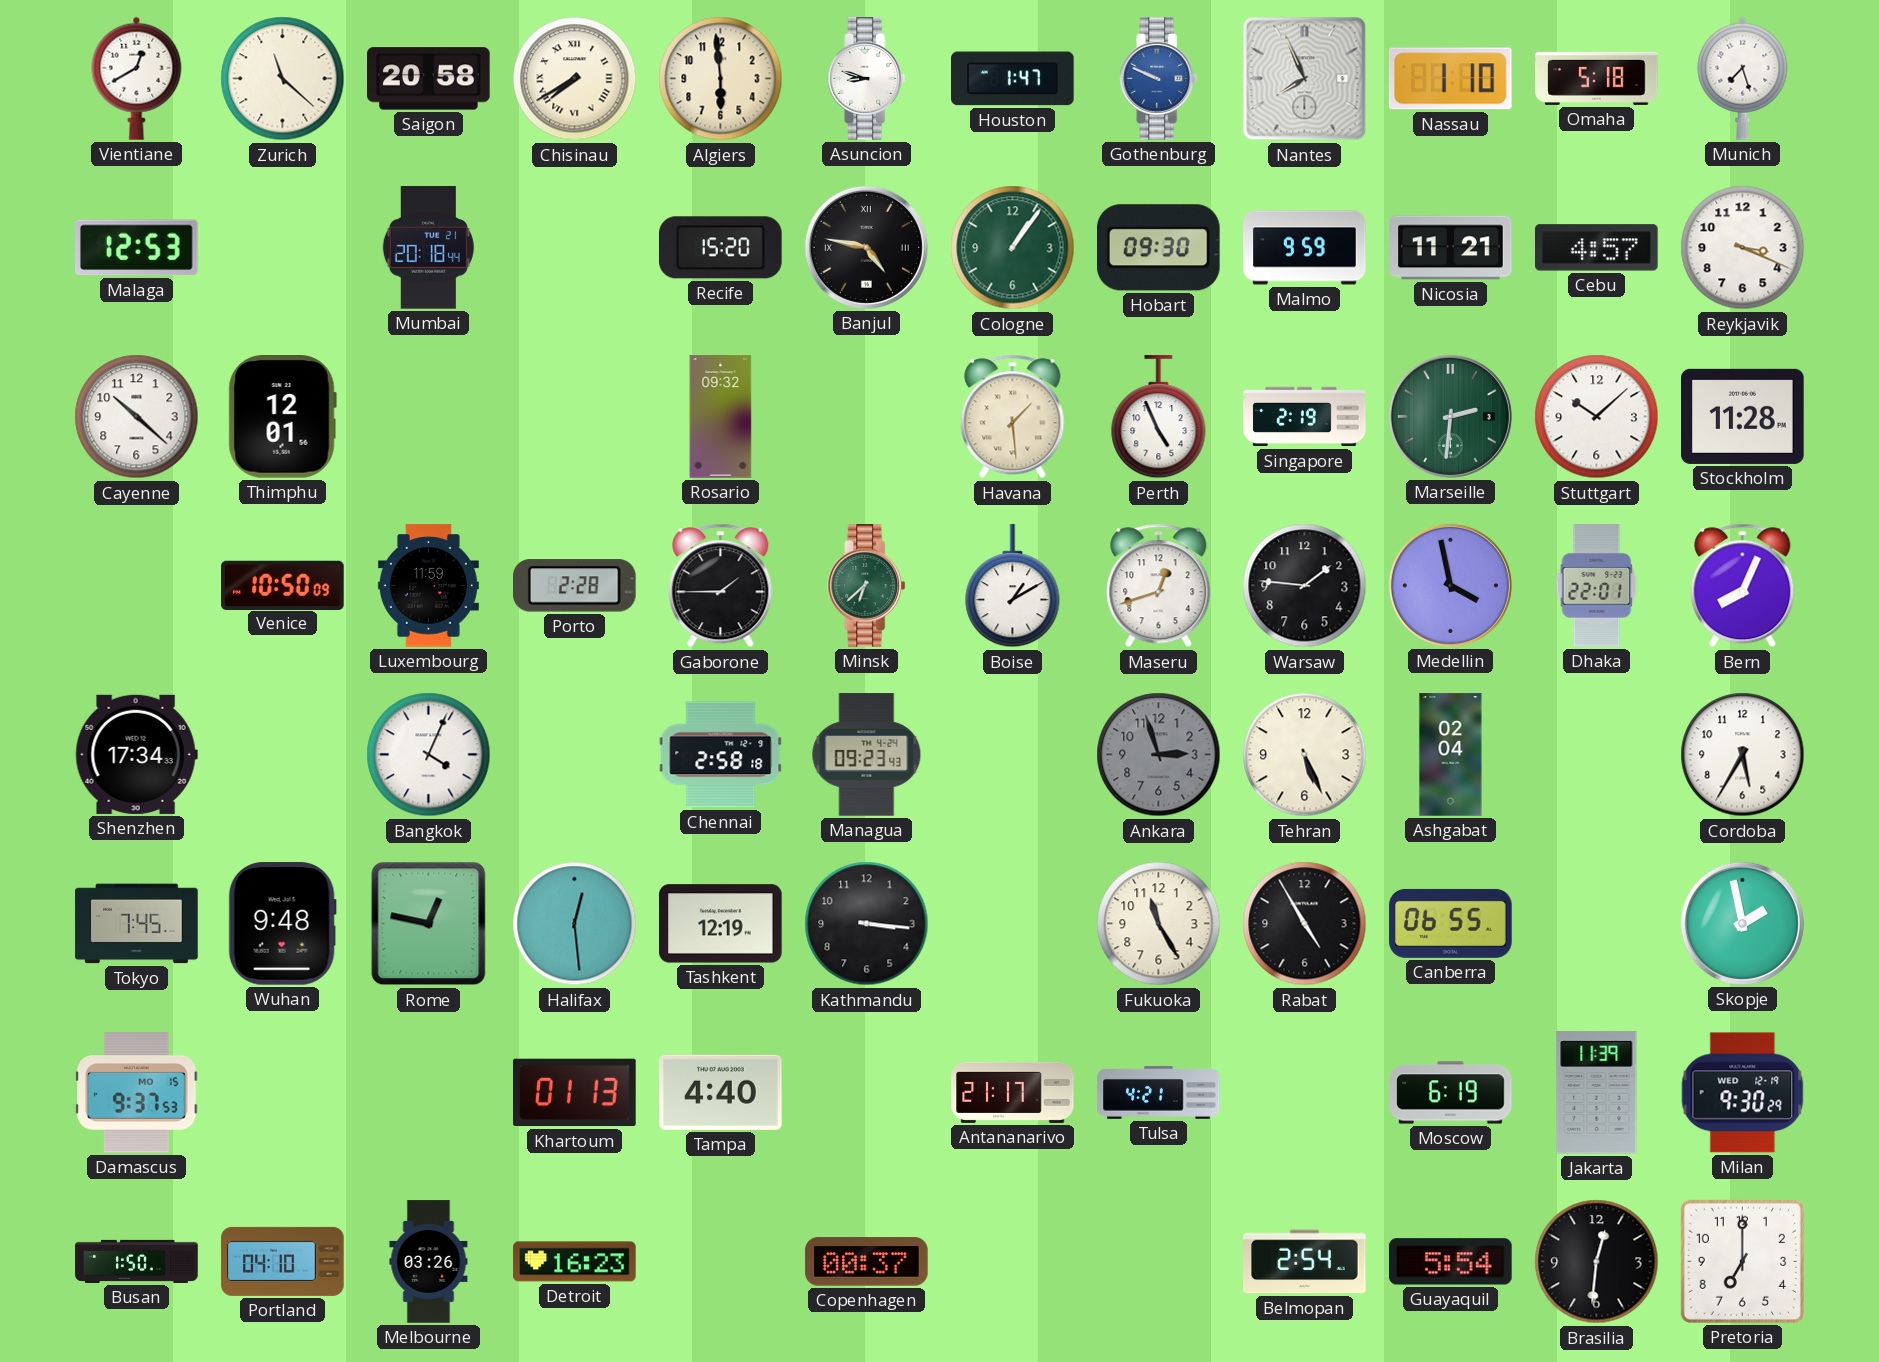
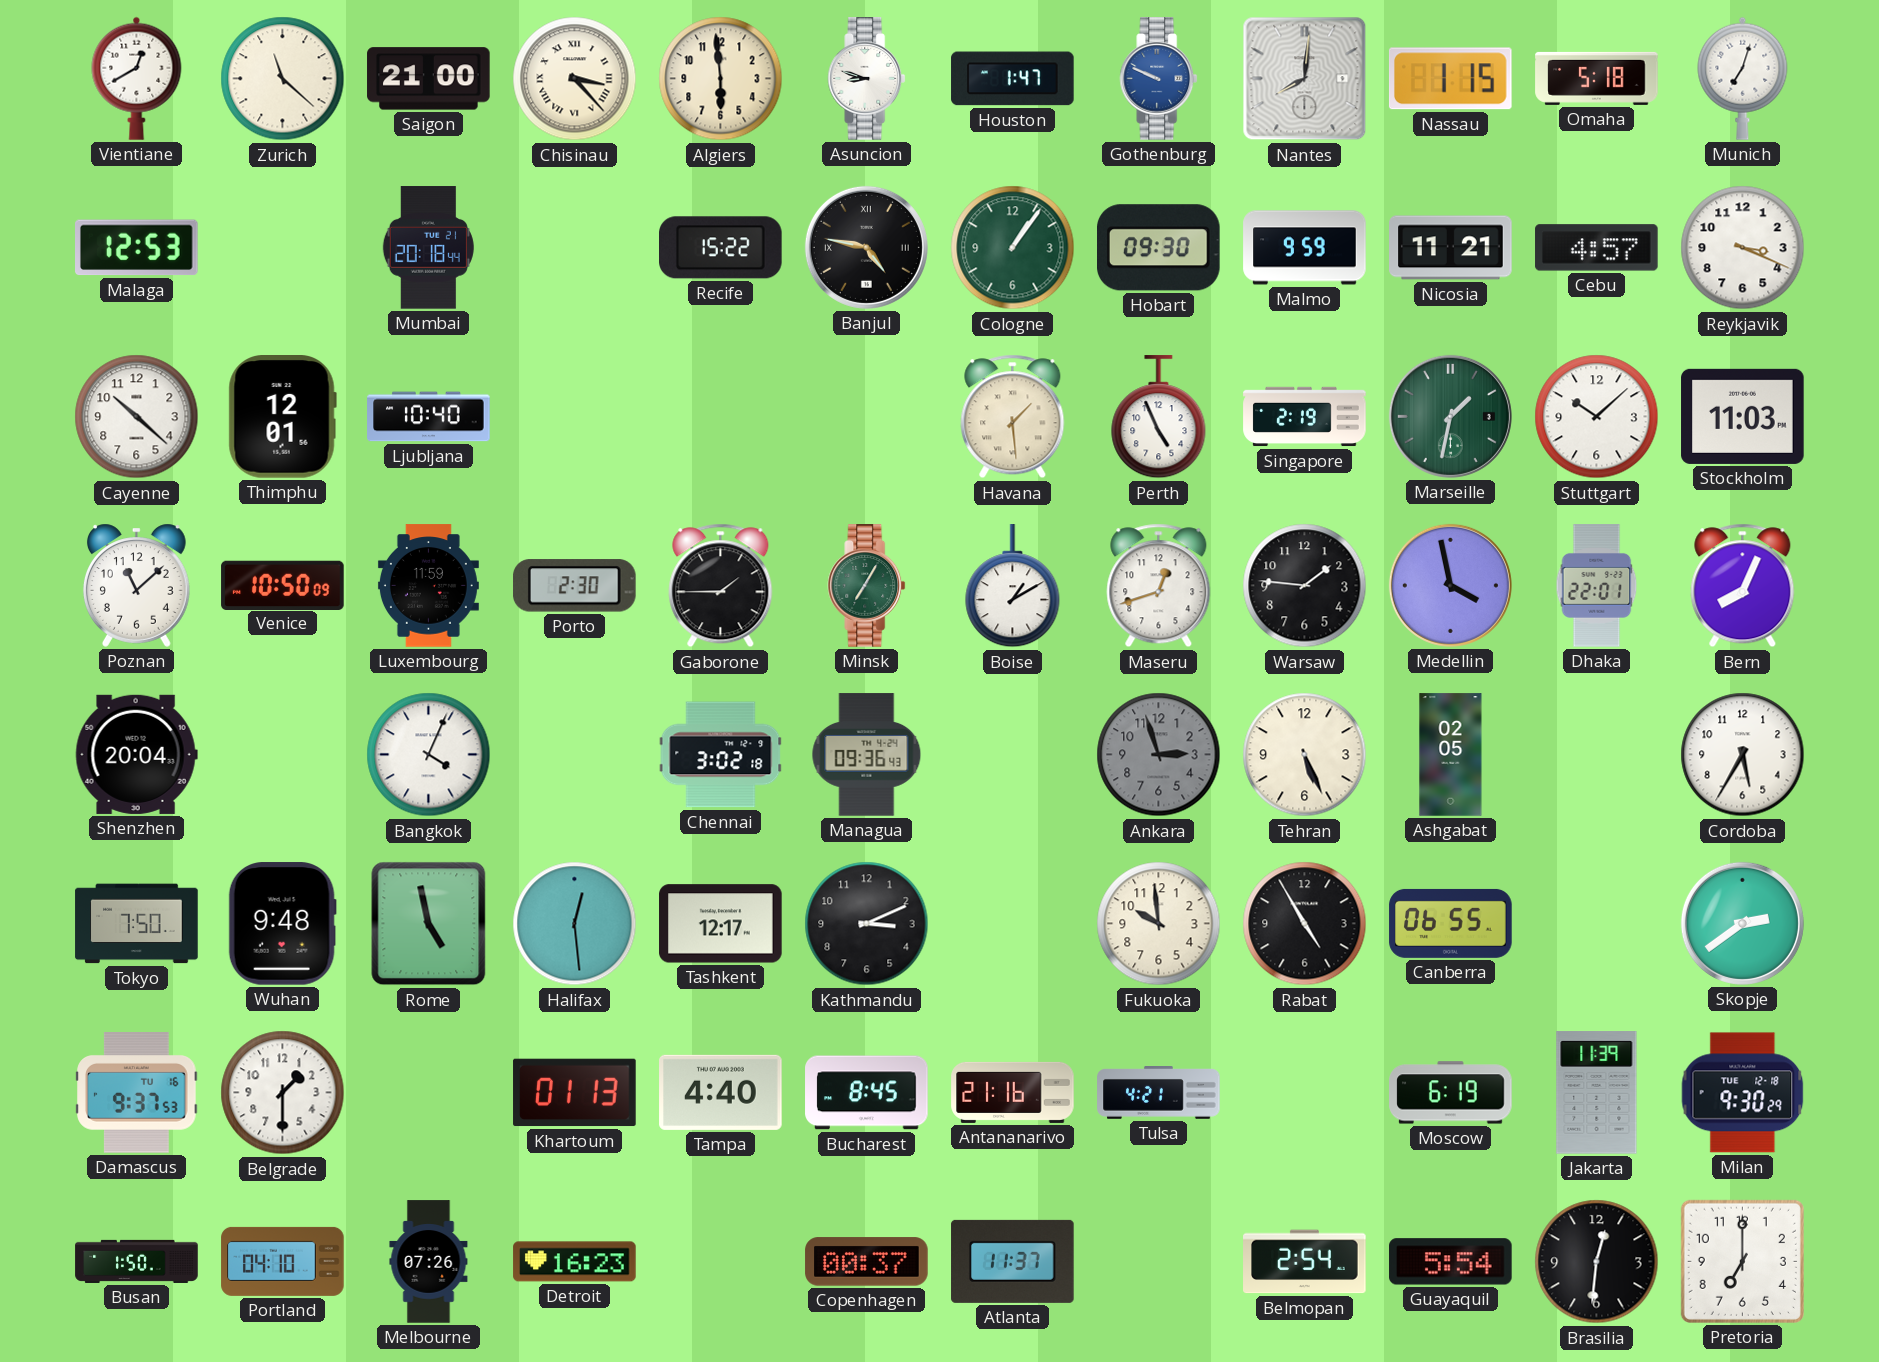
Saigon: 20:58 -> 21:00 (429, 79)
Chisinau: 7:40 -> 3:23 (575, 79)
Nantes: 7:56 -> 8:01 (1305, 79)
Nassau: 1:10 -> 1:15 (1450, 79)
Munich: 7:27 -> 7:03 (1743, 78)
Recife: 15:20 -> 15:22 (721, 248)
Ljubljana: none -> 10:40 (429, 417)
Rosario: 09:32 -> none (721, 417)
Marseille: 2:31 -> 1:32 (1450, 416)
Stockholm: 11:28 -> 11:03 (1743, 416)
Poznan: none -> 11:08 (137, 585)
Porto: 2:28 -> 2:30 (575, 586)
Minsk: 6:38 -> 7:05 (867, 586)
Shenzhen: 17:34 -> 20:04 (136, 754)
Chennai: 2:58 -> 3:02 (721, 755)
Managua: 09:23 -> 09:36 (867, 755)
Ashgabat: 02:04 -> 02:05 (1451, 755)
Tokyo: 7:45 -> 7:50 (137, 924)
Rome: 12:47 -> 4:58 (429, 924)
Tashkent: 12:19 -> 12:17 (721, 924)
Kathmandu: 3:16 -> 3:11 (867, 924)
Fukuoka: 11:25 -> 9:59 (1159, 924)
Skopje: 1:58 -> 2:39 (1742, 923)
Damascus date: MO 15 -> TU 16 (137, 1093)
Belgrade: none -> 1:30 (283, 1093)
Bucharest: none -> 8:45 (867, 1093)
Antananarivo: 21:17 -> 21:16 (1013, 1092)
Milan date: WED 12-19 -> TUE 12-18 (1743, 1093)
Melbourne: 03:26 -> 07:26 (429, 1262)
Atlanta: none -> 11:37 (1013, 1261)
